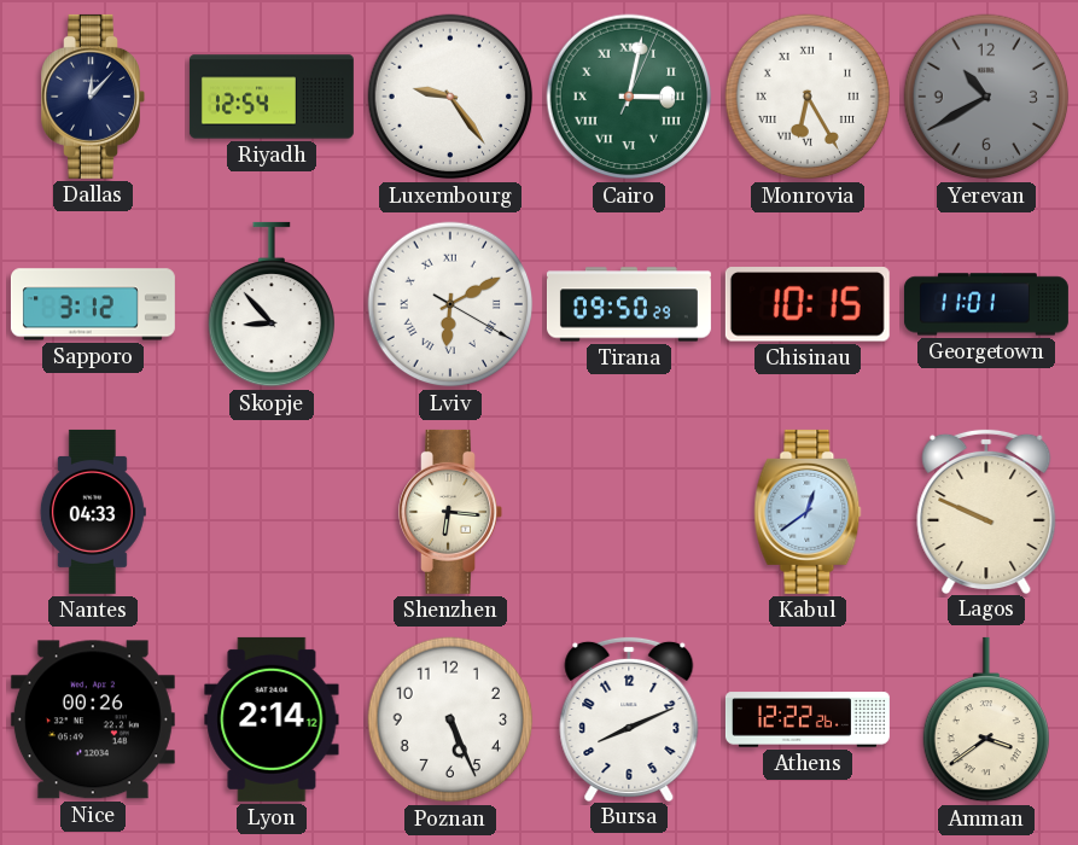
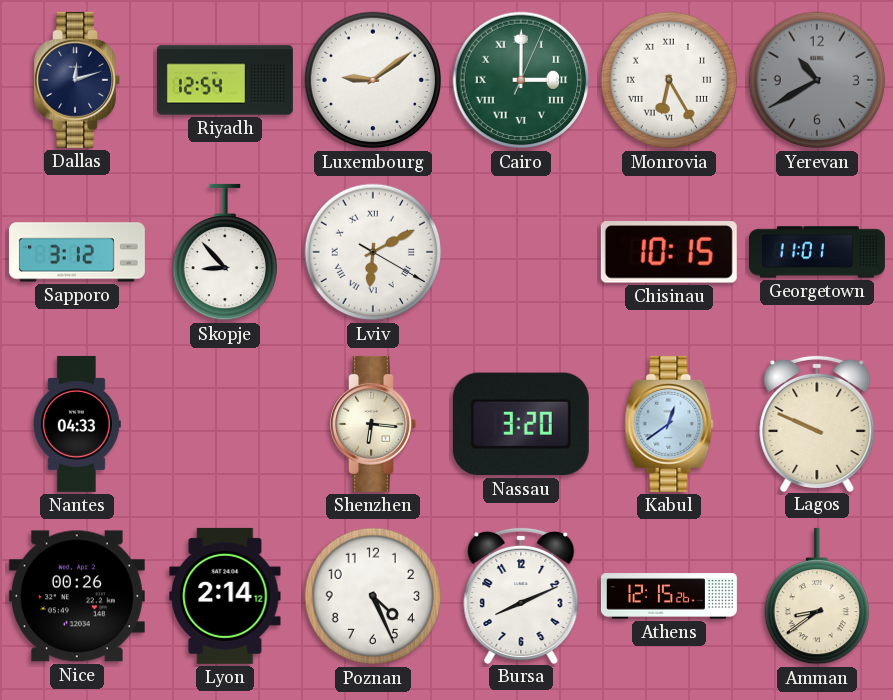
Dallas: 12:07 -> 12:12 (77, 80)
Luxembourg: 9:24 -> 9:09 (373, 80)
Cairo: 3:02 -> 3:00 (521, 80)
Tirana: 09:50 -> none (629, 304)
Nassau: none -> 3:20 (521, 424)
Poznan: 5:26 -> 4:26 (373, 596)
Athens: 12:22 -> 12:15 (669, 596)
Amman: 3:39 -> 8:39 (816, 596)
